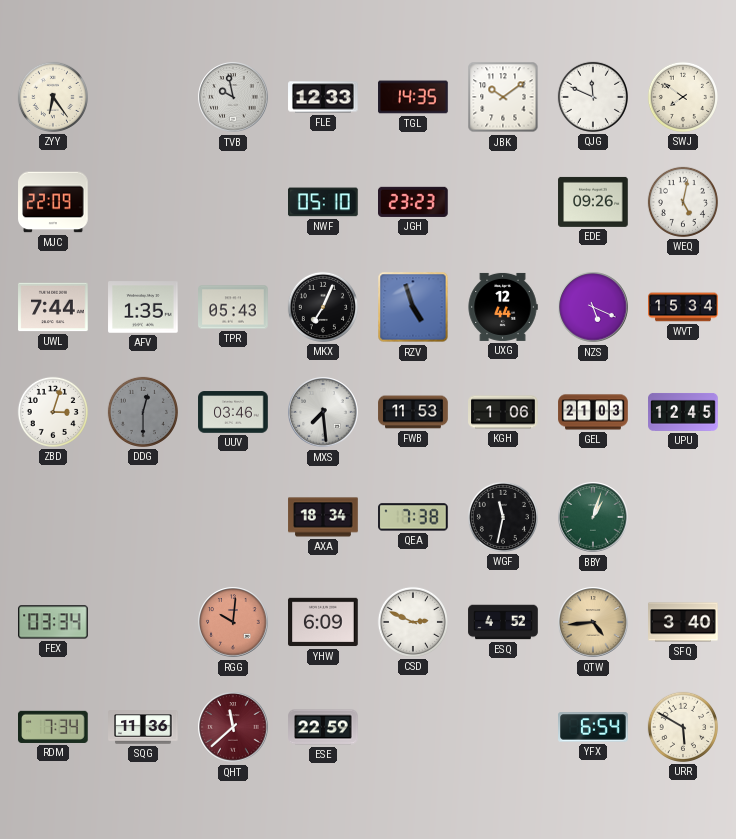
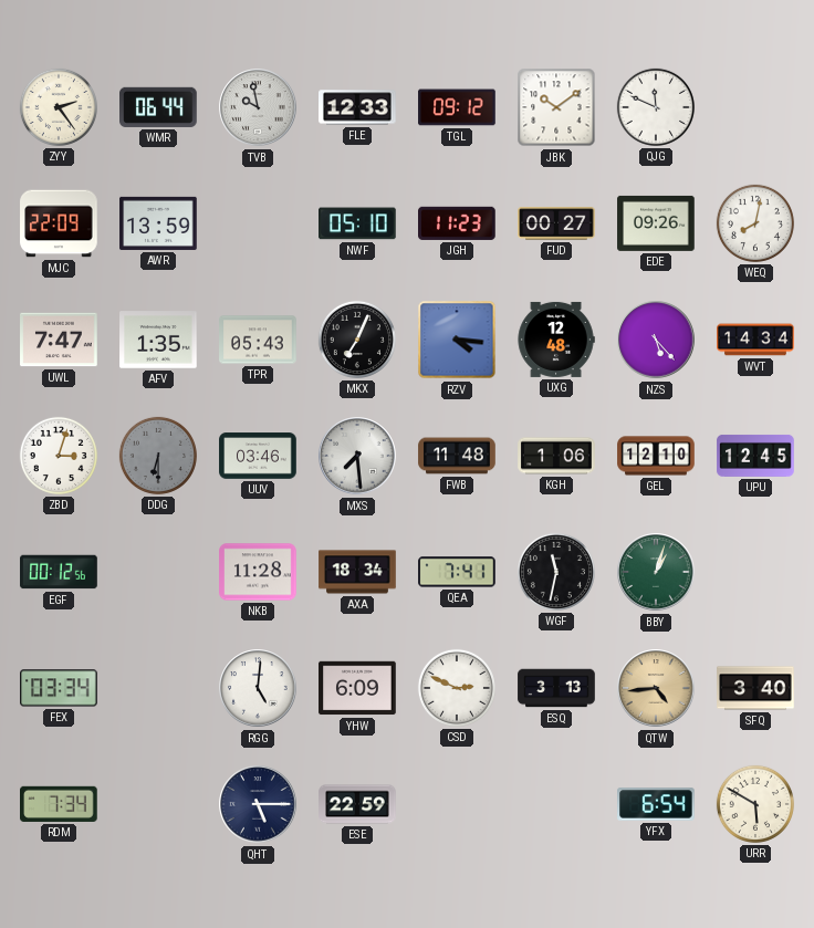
ZYY: 6:24 -> 2:24 (59, 107)
WMR: none -> 06:44 (158, 107)
TGL: 14:35 -> 09:12 (457, 107)
SWJ: 7:51 -> none (683, 97)
AWR: none -> 13:59 (158, 223)
JGH: 23:23 -> 11:23 (458, 223)
FUD: none -> 00:27 (556, 223)
WEQ: 5:02 -> 8:02 (755, 223)
UWL: 7:44 -> 7:47 (59, 340)
RZV: 4:57 -> 4:16 (457, 340)
UXG: 12:44 -> 12:48 (556, 340)
NZS: 5:19 -> 5:23 (656, 340)
WVT: 15:34 -> 14:34 (755, 340)
DDG: 12:30 -> 6:30 (158, 456)
FWB: 11:53 -> 11:48 (457, 456)
GEL: 21:03 -> 12:10 (656, 456)
EGF: none -> 00:12 (59, 572)
NKB: none -> 11:28 (258, 572)
QEA: 7:38 -> 7:41 (457, 572)
RGG: 10:01 -> 5:01 (258, 688)
RGG dial: salmon -> white (258, 688)
ESQ: 4:52 -> 3:13 (556, 688)
SQG: 11:36 -> none (143, 727)
QHT: 11:38 -> 5:15 (258, 804)
QHT dial: burgundy -> navy (258, 804)
